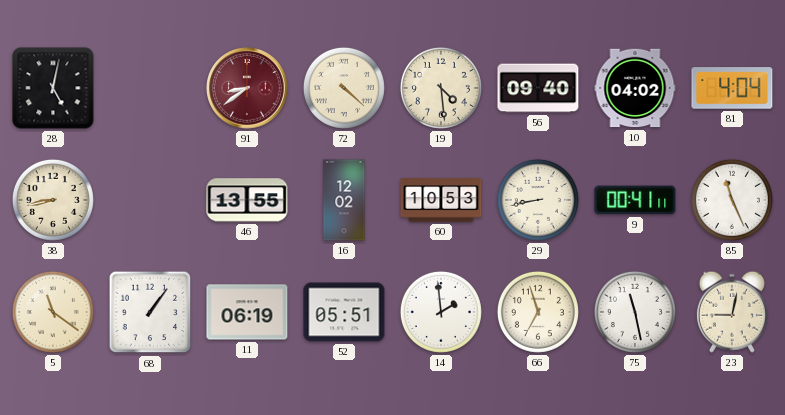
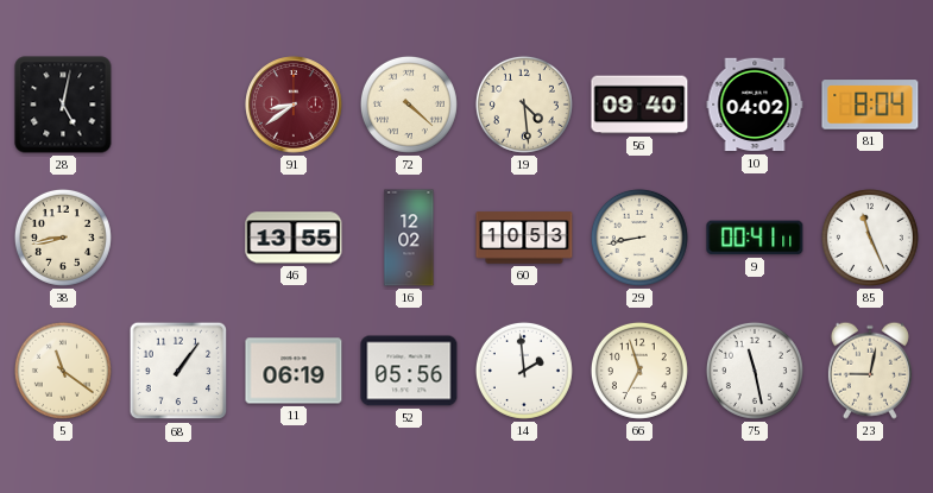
81: 4:04 -> 8:04 (870, 105)
52: 05:51 -> 05:56 (409, 371)
